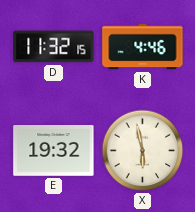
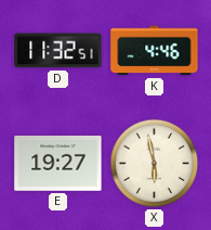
D: 11:32:15 -> 11:32:51 (58, 51)
E: 19:32 -> 19:27 (58, 164)
